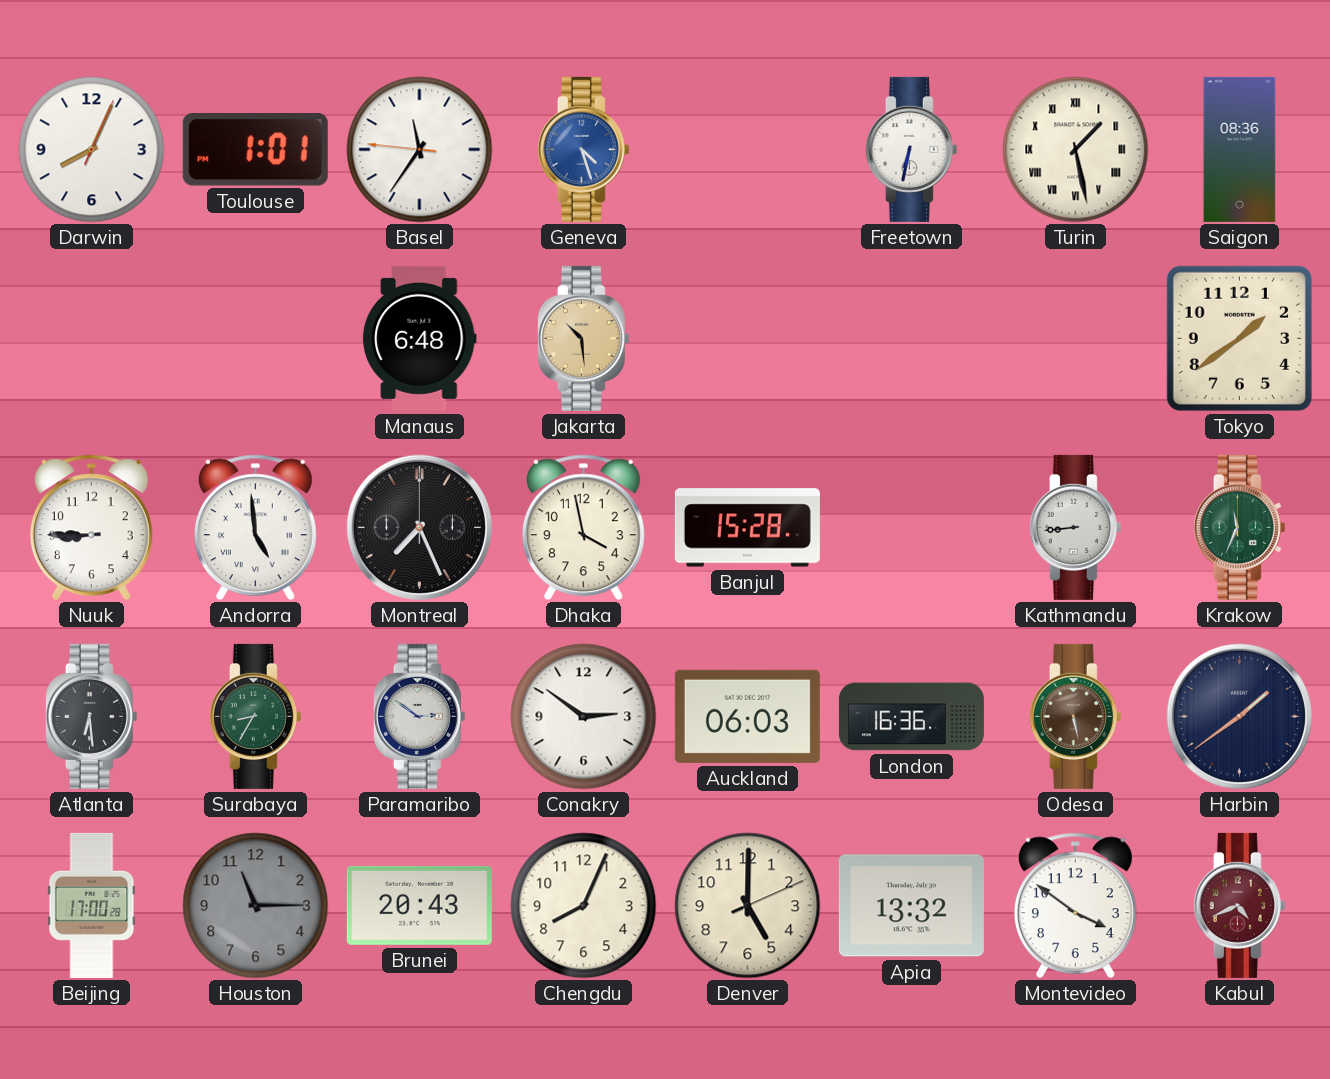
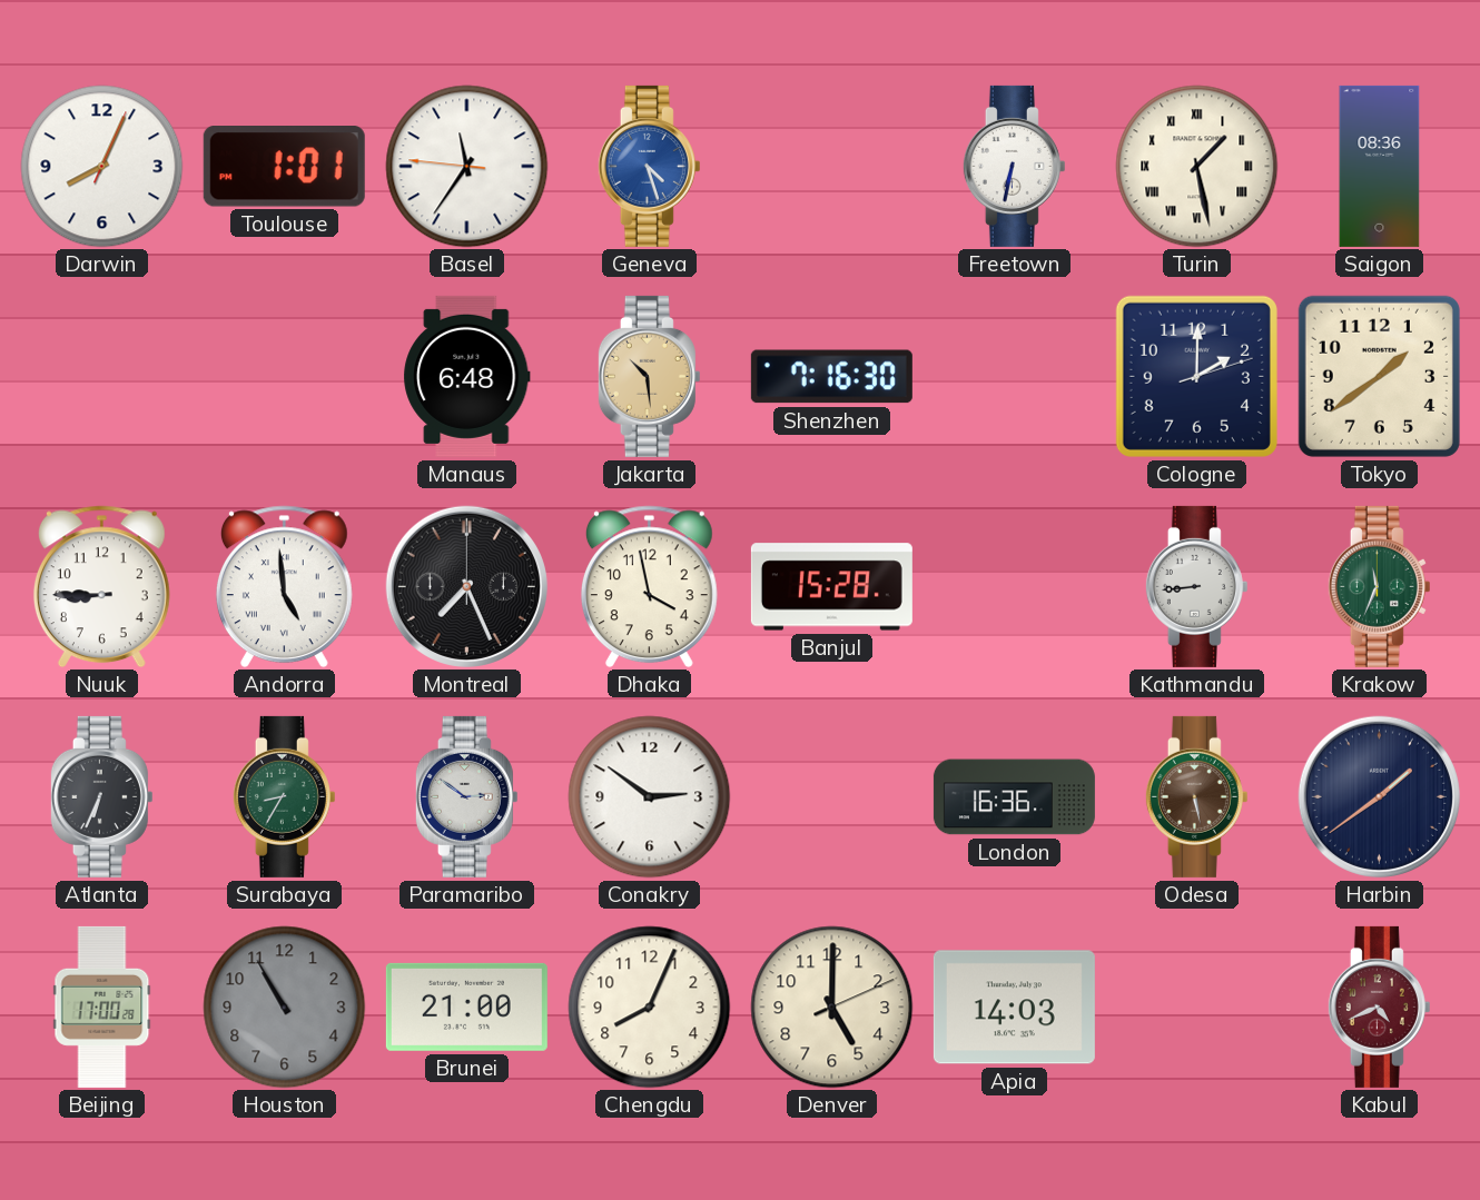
Shenzhen: none -> 7:16 (831, 377)
Cologne: none -> 2:00 (1196, 376)
Atlanta: 6:29 -> 6:34 (101, 796)
Auckland: 06:03 -> none (747, 716)
Houston: 11:15 -> 10:55 (285, 1008)
Brunei: 20:43 -> 21:00 (466, 1006)
Apia: 13:32 -> 14:03 (1014, 1008)
Montevideo: 3:51 -> none (1075, 906)
